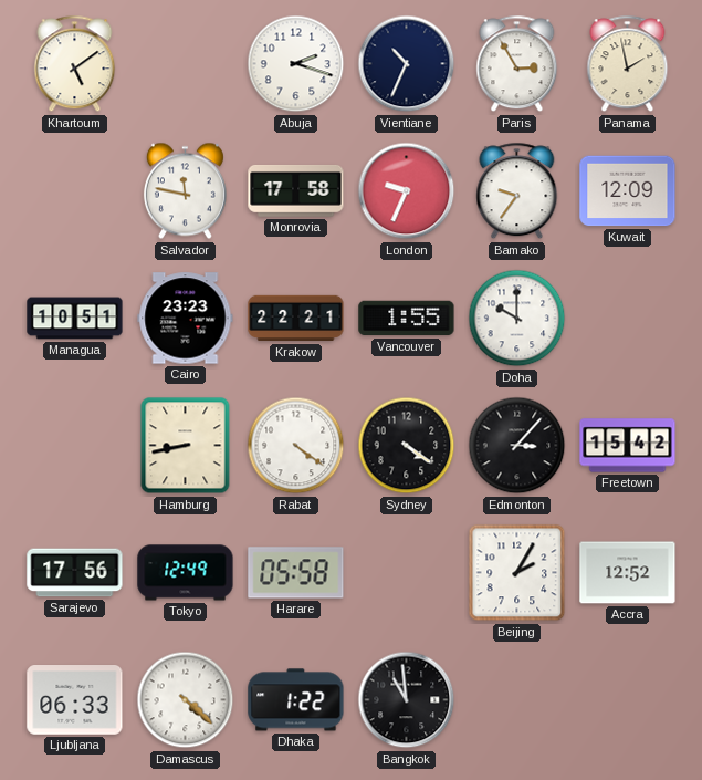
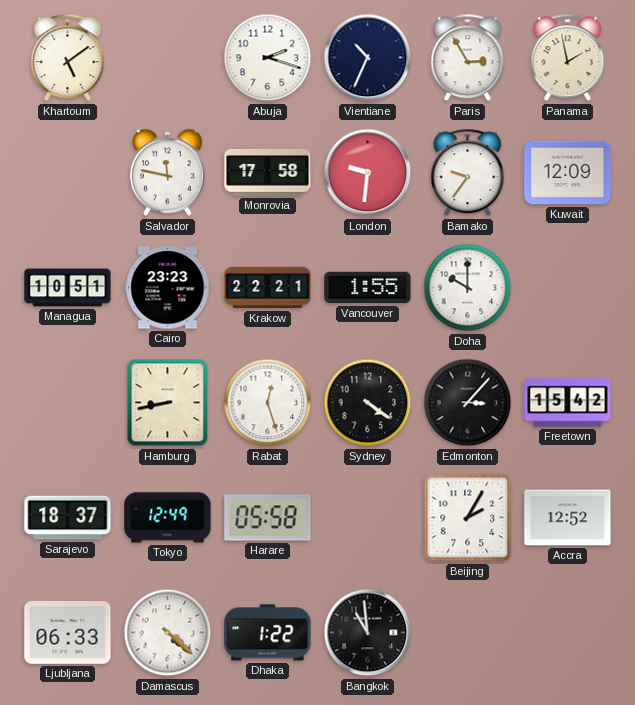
London: 9:34 -> 9:31 (368, 173)
Rabat: 4:21 -> 12:27 (268, 403)
Sarajevo: 17:56 -> 18:37 (68, 518)
